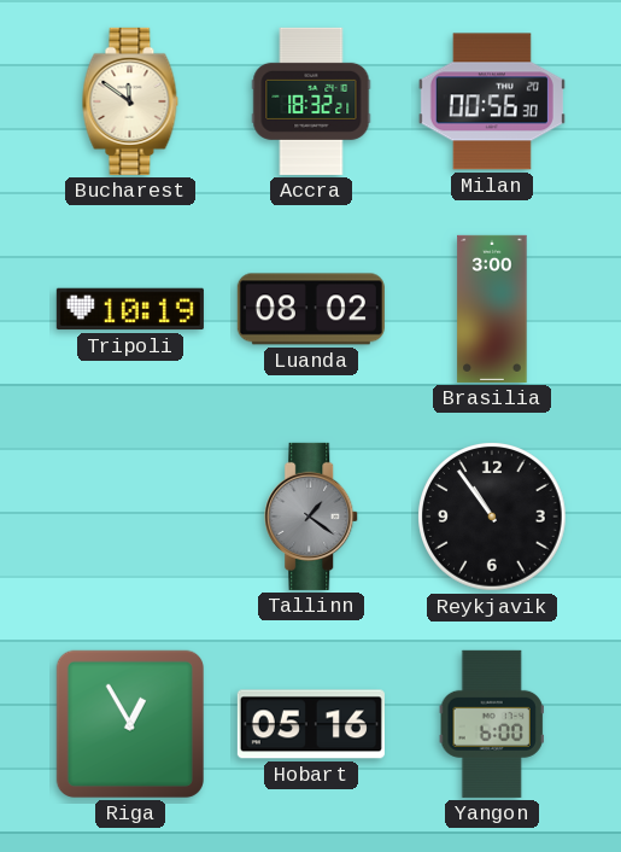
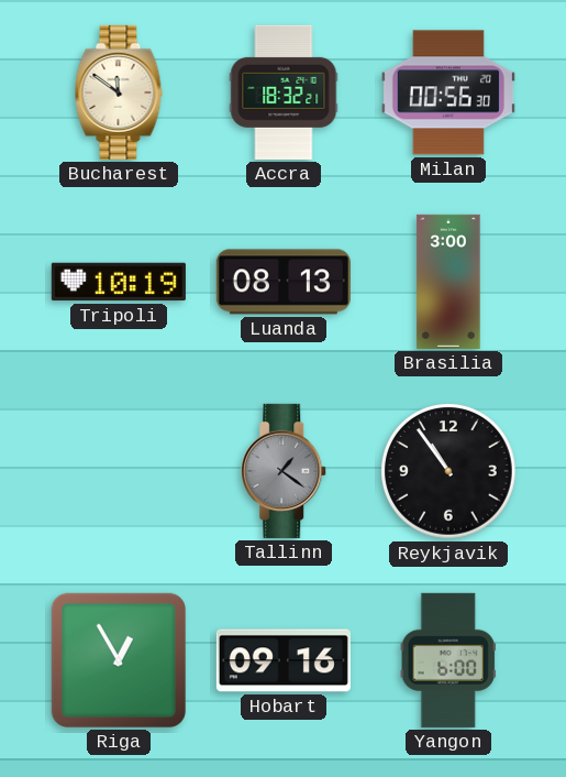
Luanda: 08:02 -> 08:13 (284, 282)
Hobart: 05:16 -> 09:16 (284, 660)
